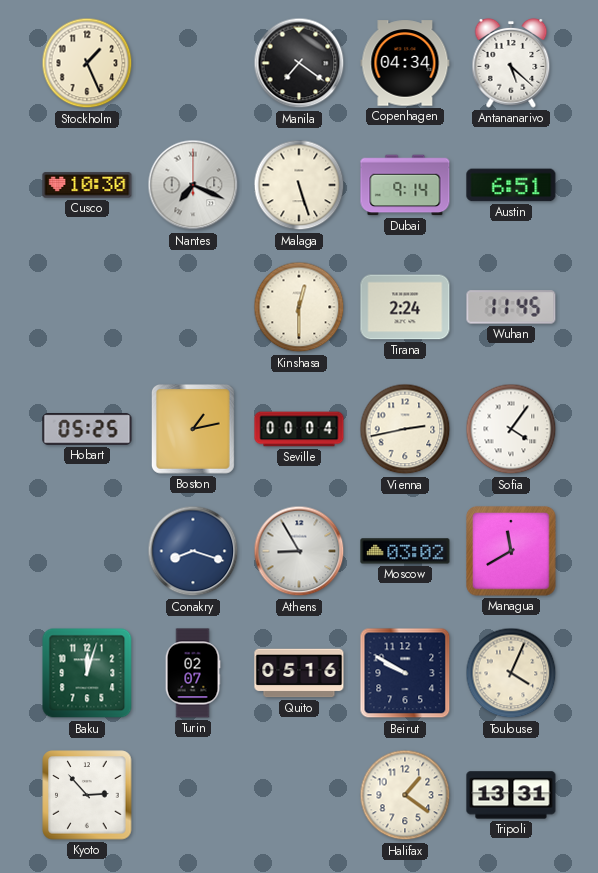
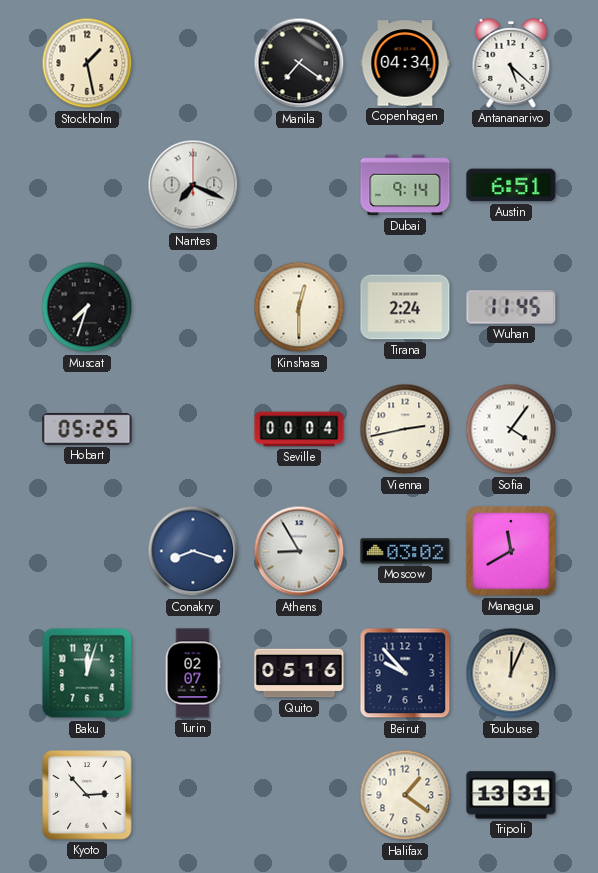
Stockholm: 1:26 -> 1:28 (87, 63)
Cusco: 10:30 -> none (87, 185)
Malaga: 5:27 -> none (299, 185)
Muscat: none -> 7:33 (87, 307)
Boston: 1:13 -> none (193, 430)
Beirut: 9:50 -> 9:53 (405, 673)
Toulouse: 4:04 -> 12:04 (511, 673)
